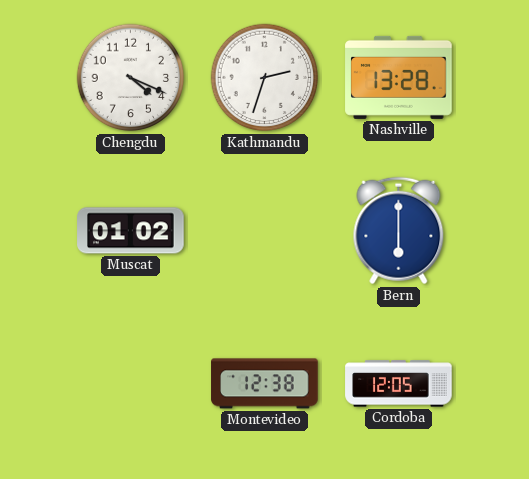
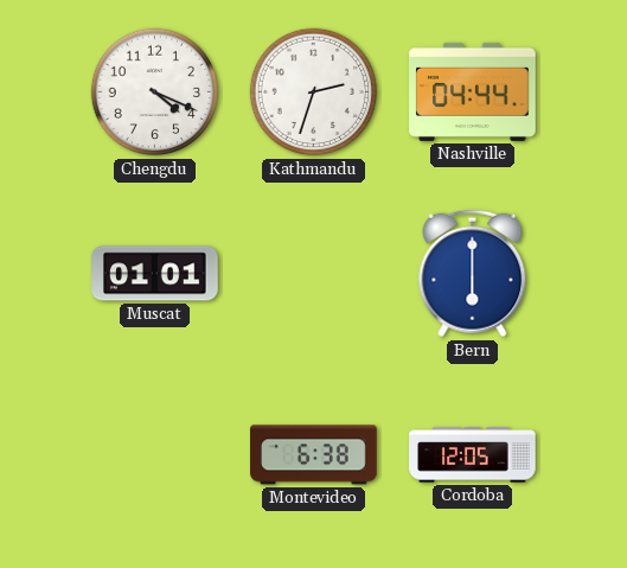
Nashville: 13:28 -> 04:44 (473, 91)
Muscat: 01:02 -> 01:01 (155, 274)
Montevideo: 12:38 -> 6:38 (314, 455)
